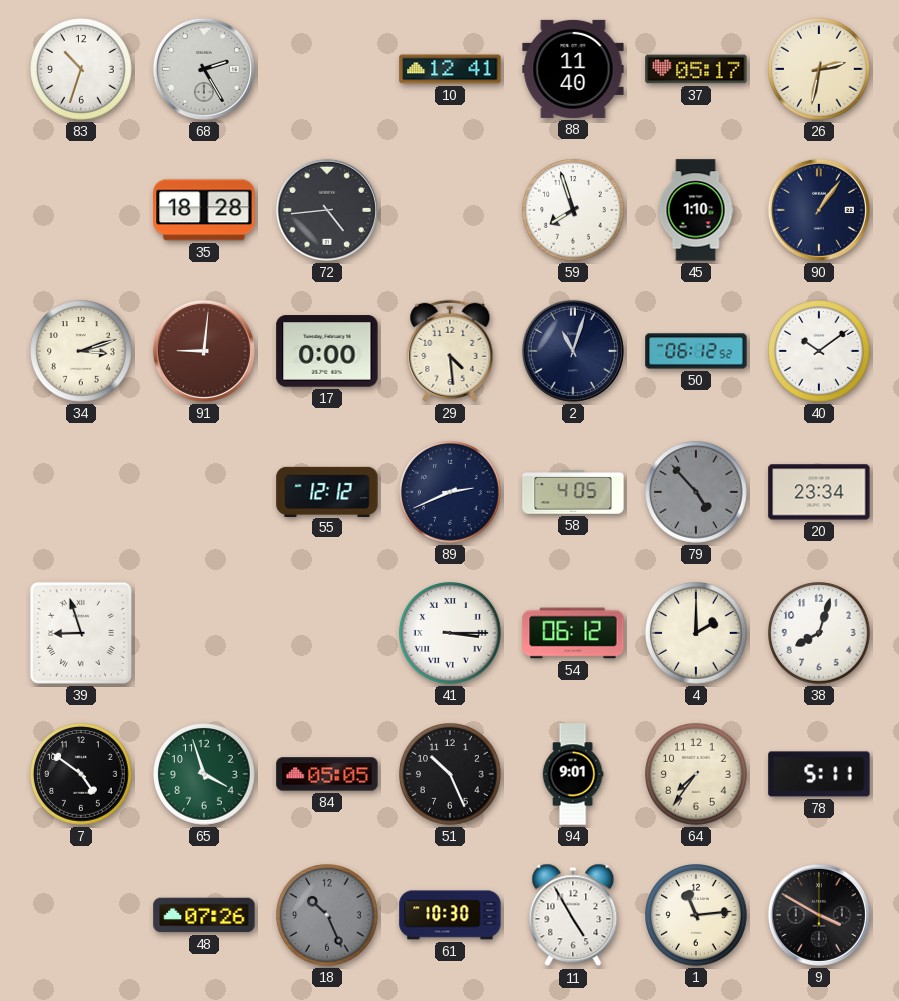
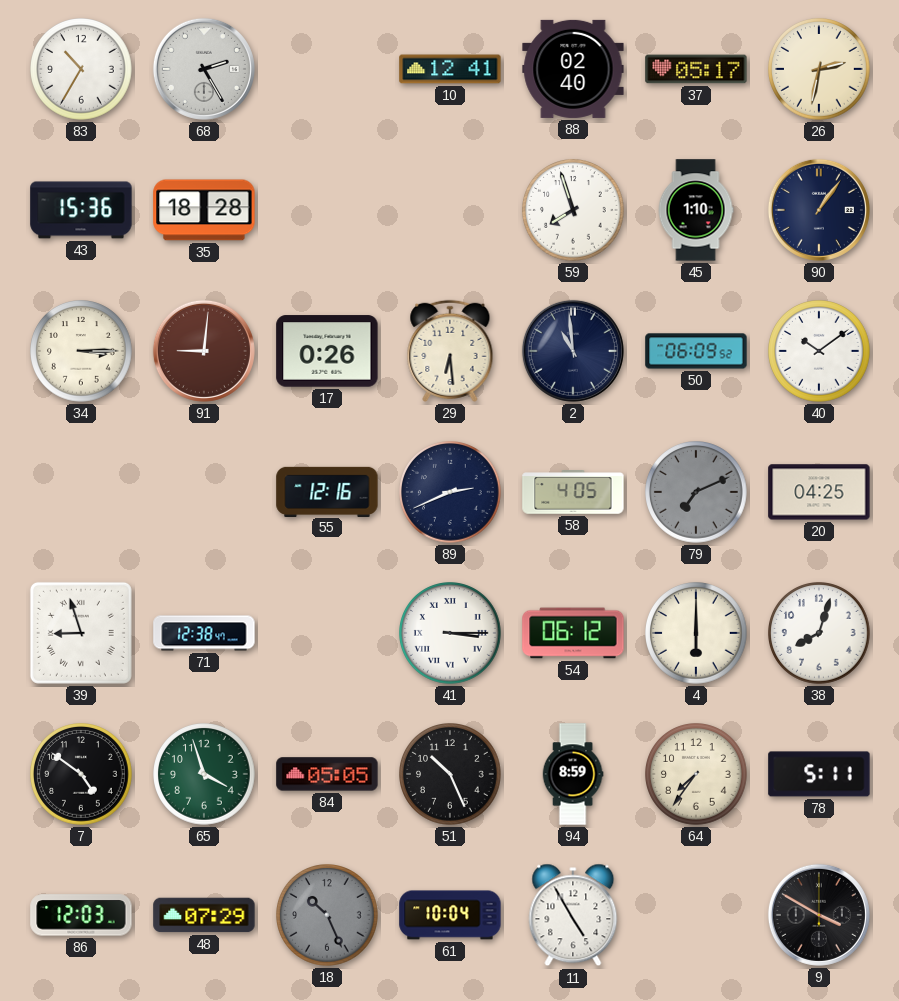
83: 10:33 -> 10:35 (82, 70)
88: 11:40 -> 02:40 (573, 69)
43: none -> 15:36 (81, 210)
72: 4:44 -> none (327, 210)
34: 3:12 -> 3:15 (82, 352)
17: 0:00 -> 0:26 (327, 351)
29: 4:29 -> 6:29 (450, 351)
2: 11:03 -> 10:59 (573, 351)
50: 06:12 -> 06:09 (696, 351)
55: 12:12 -> 12:16 (327, 491)
79: 4:53 -> 7:11 (697, 493)
20: 23:34 -> 04:25 (819, 492)
71: none -> 12:38 (204, 633)
4: 2:00 -> 6:00 (697, 634)
94: 9:01 -> 8:59 (573, 774)
86: none -> 12:03 (81, 915)
48: 07:26 -> 07:29 (204, 915)
61: 10:30 -> 10:04 (450, 915)
1: 11:14 -> none (697, 916)
